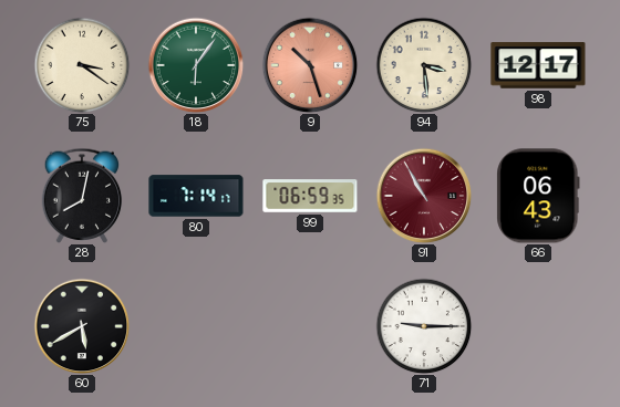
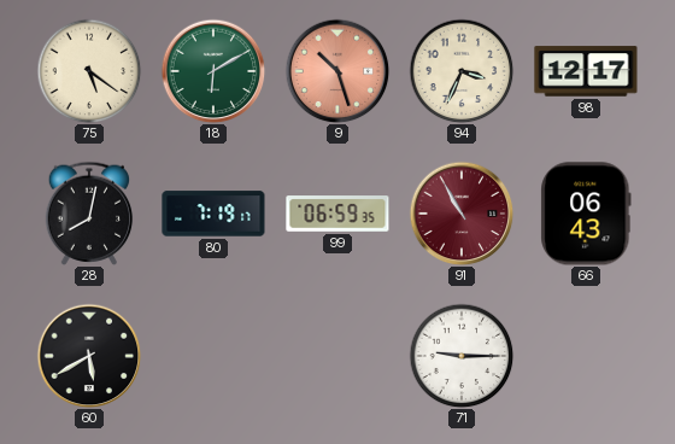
75: 3:21 -> 5:21 (89, 71)
18: 6:06 -> 6:10 (213, 71)
94: 3:29 -> 3:34 (462, 71)
80: 7:14 -> 7:19 (213, 214)
